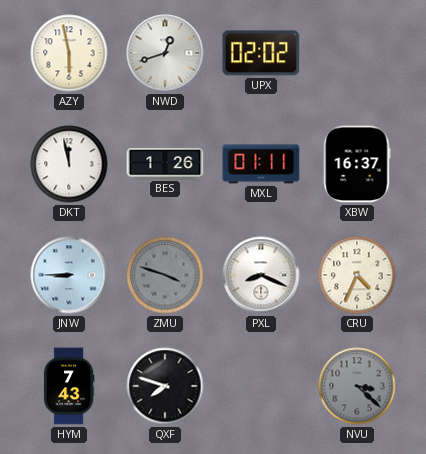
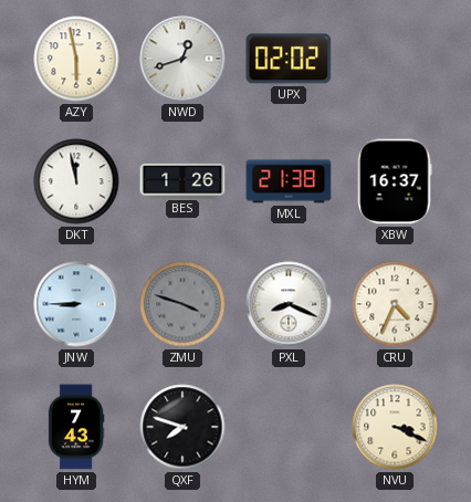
MXL: 01:11 -> 21:38 (289, 181)
NVU: 3:22 -> 3:19 (395, 427)
NVU dial: grey -> cream (395, 427)
